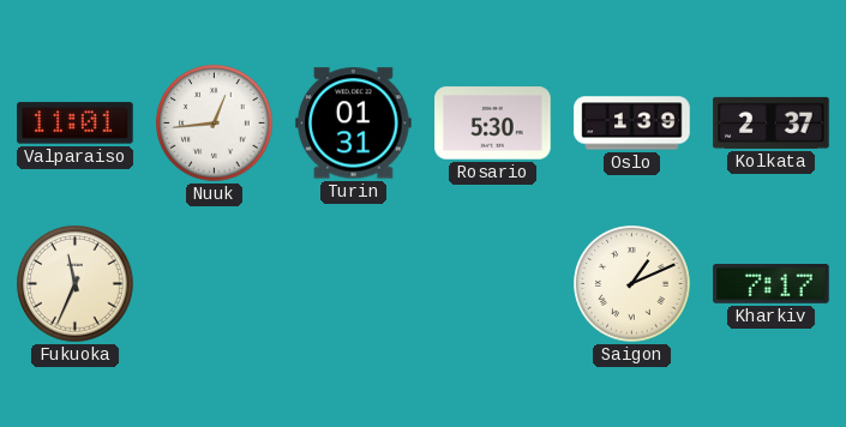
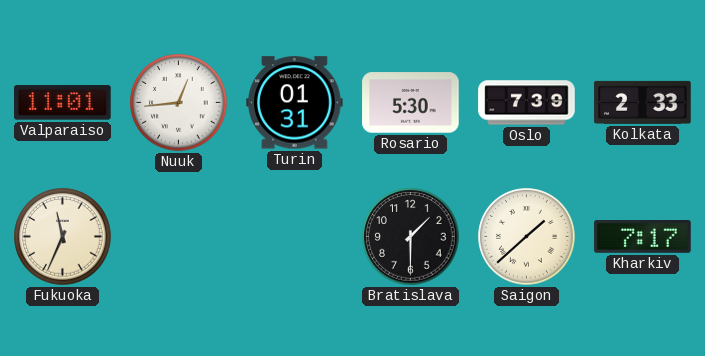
Oslo: 1:39 -> 7:39 (527, 103)
Kolkata: 2:37 -> 2:33 (643, 102)
Bratislava: none -> 1:30 (411, 237)
Saigon: 1:11 -> 1:38 (527, 237)
